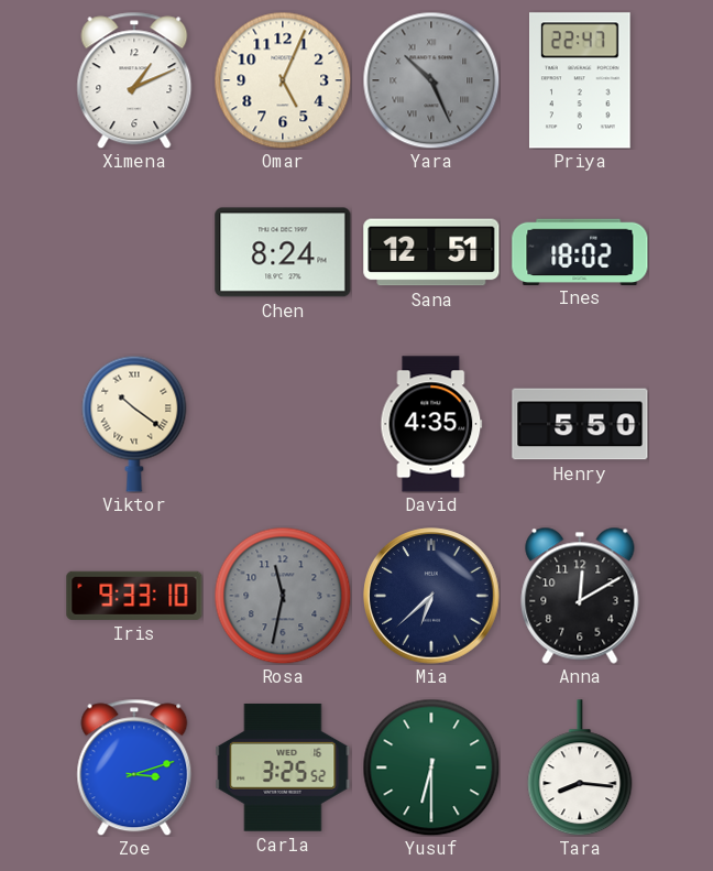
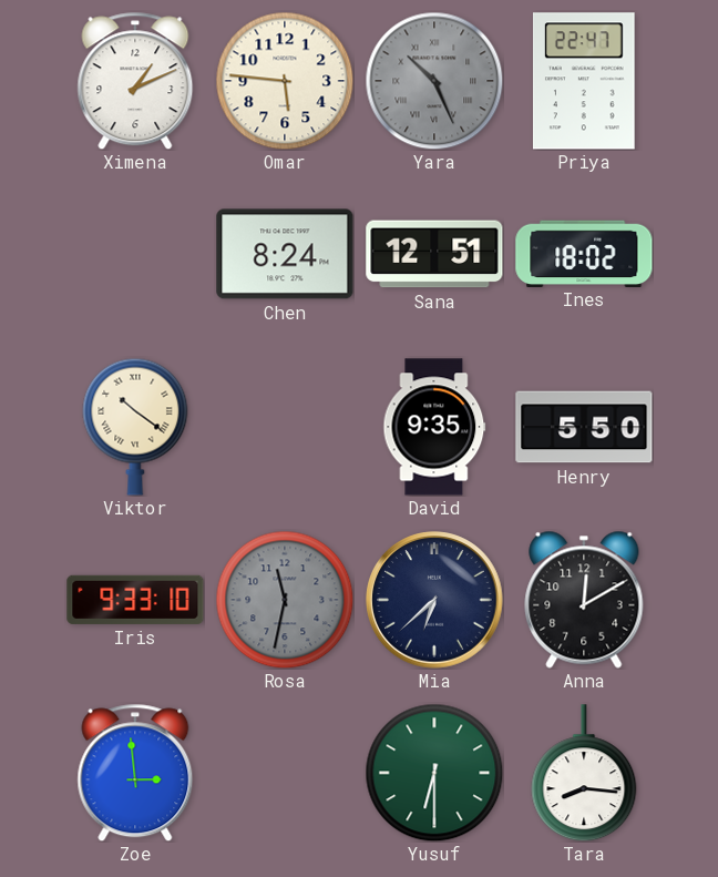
Omar: 5:04 -> 5:46 (285, 81)
David: 4:35 -> 9:35 (434, 427)
Zoe: 3:12 -> 2:59 (135, 773)
Carla: 3:25 -> none (283, 767)
